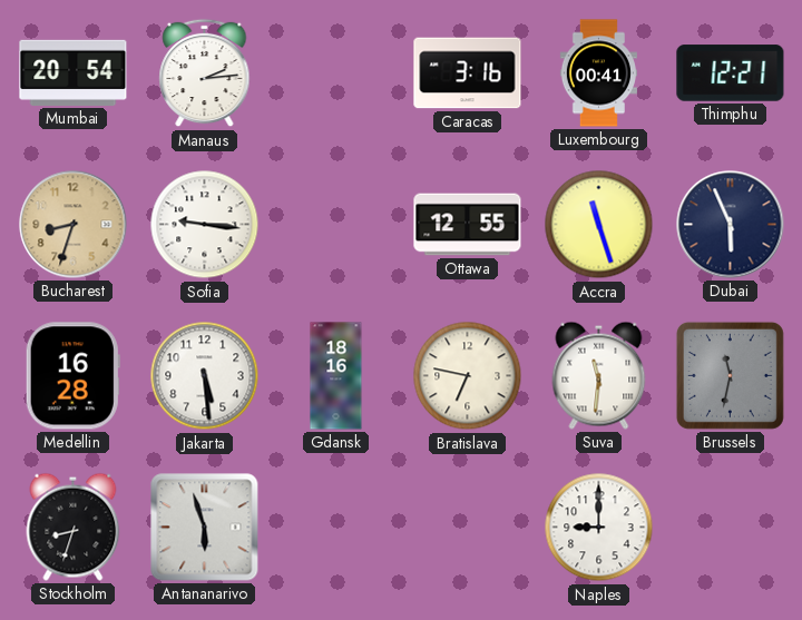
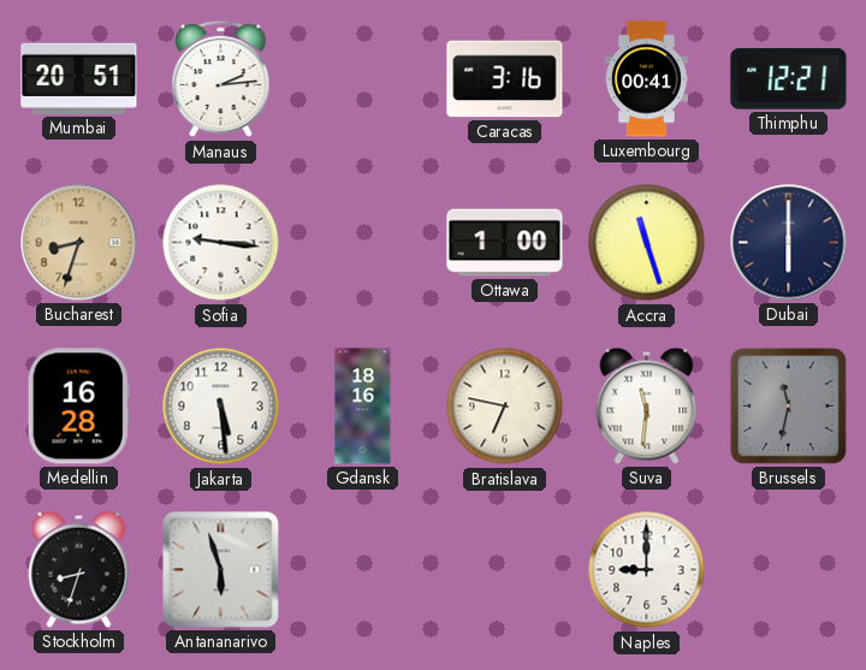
Mumbai: 20:54 -> 20:51 (79, 78)
Ottawa: 12:55 -> 1:00 (505, 243)
Dubai: 5:56 -> 6:00 (789, 243)
